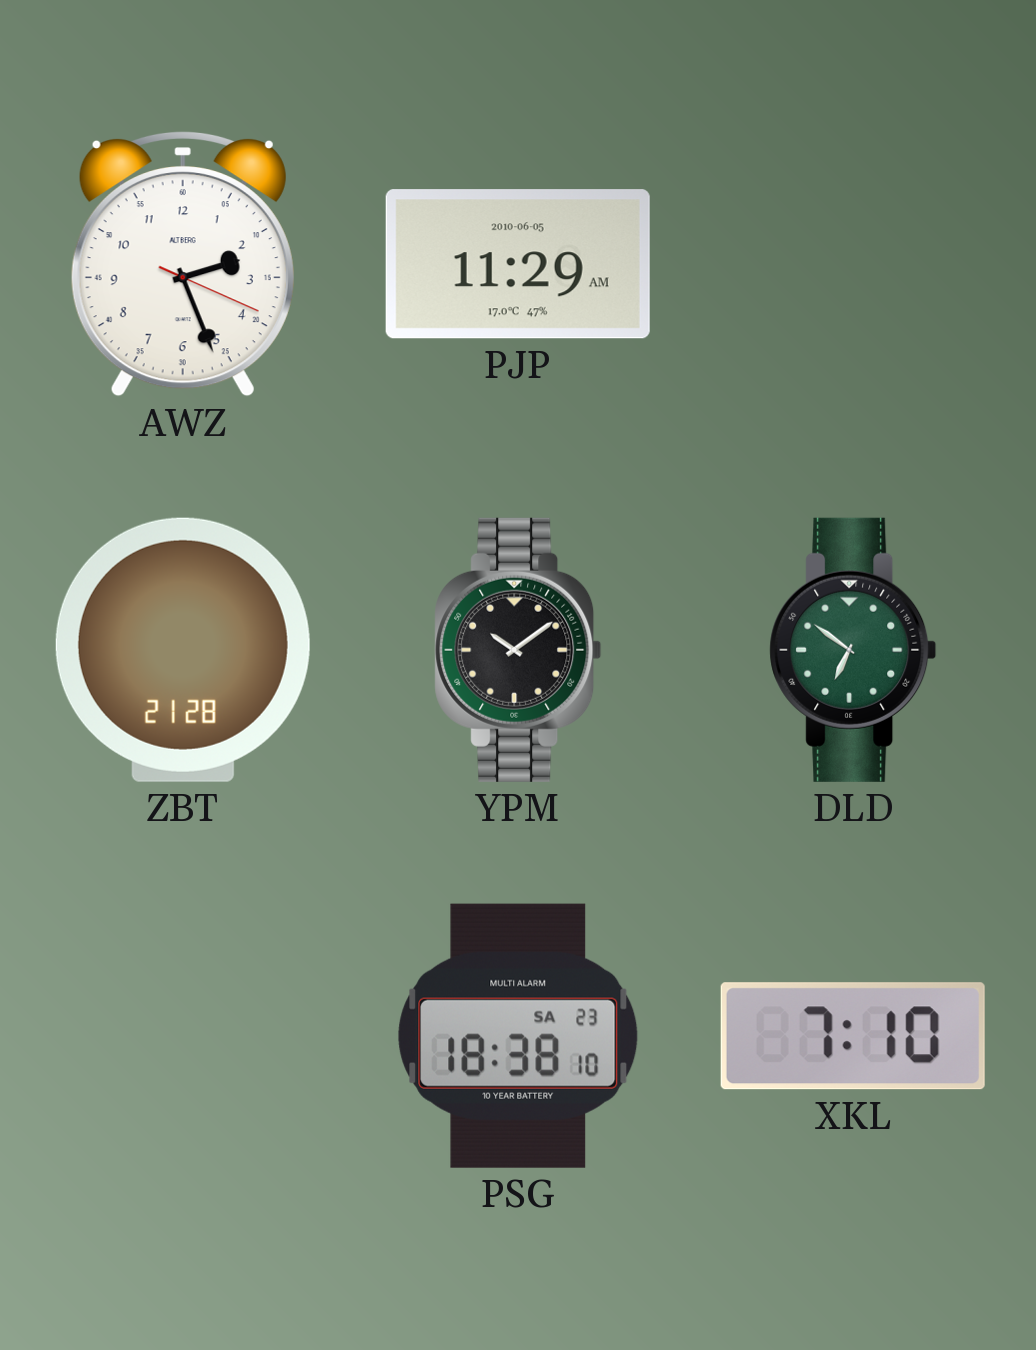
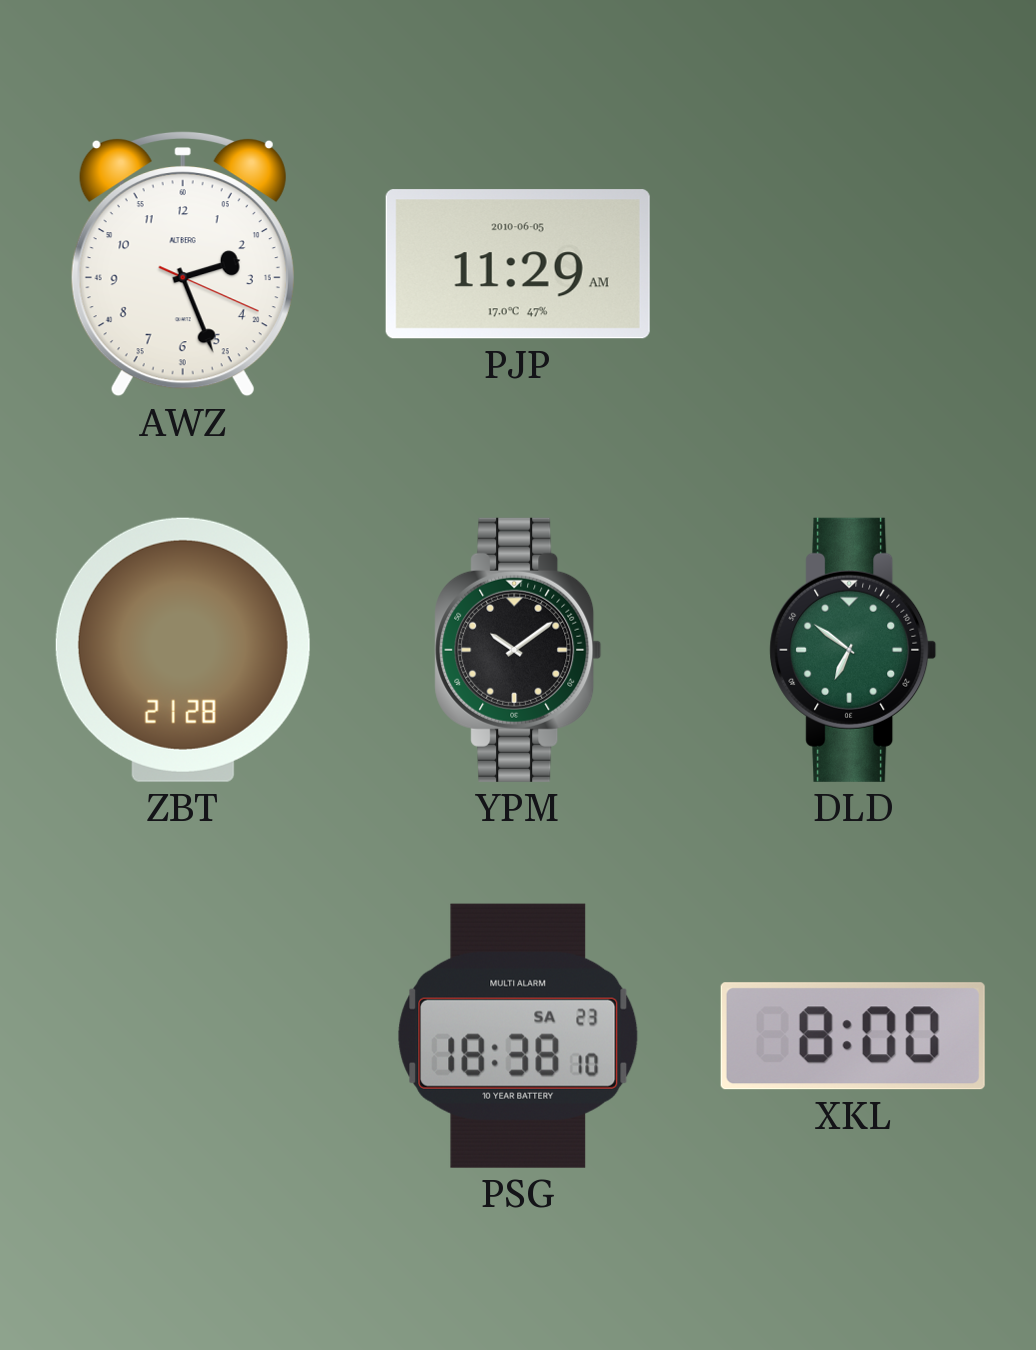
XKL: 7:10 -> 8:00 (853, 1036)
